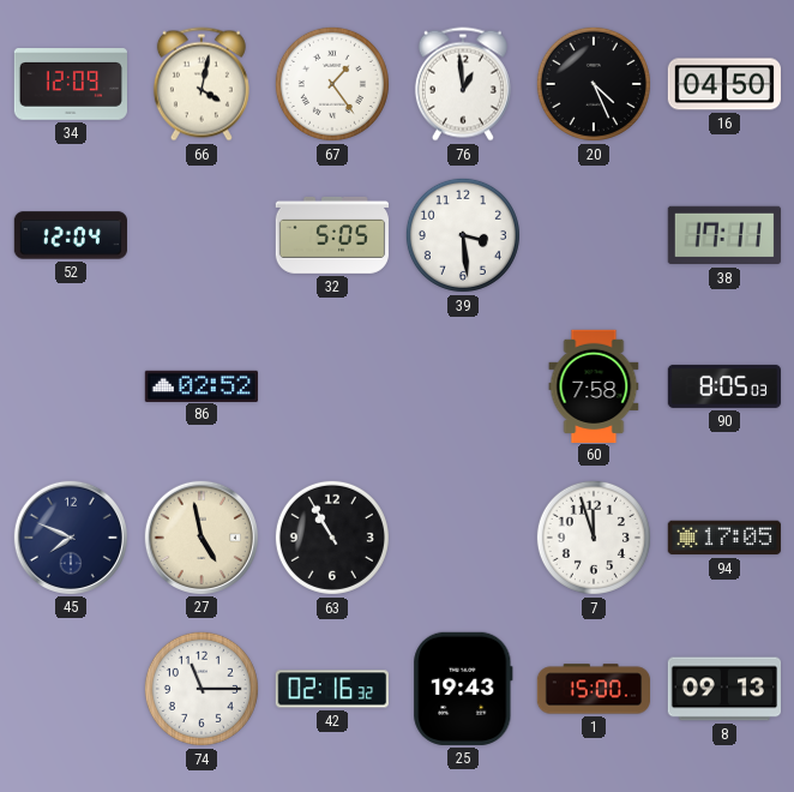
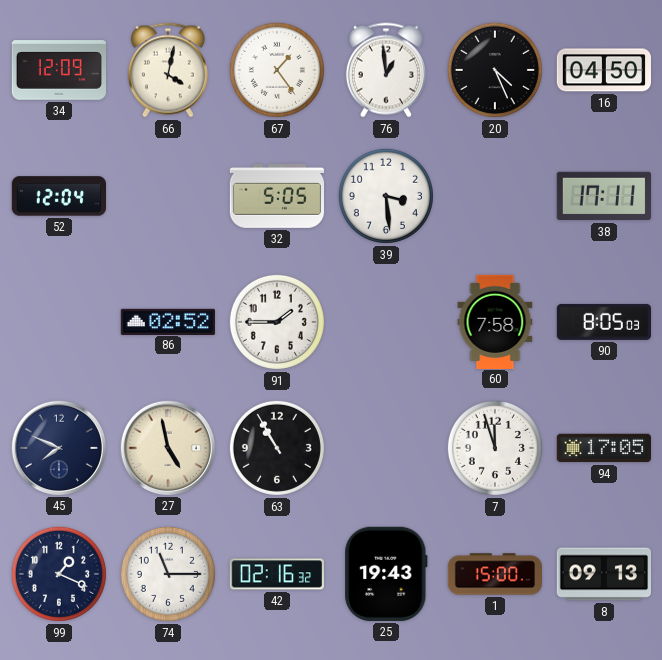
91: none -> 1:45 (277, 322)
99: none -> 1:19 (59, 574)
